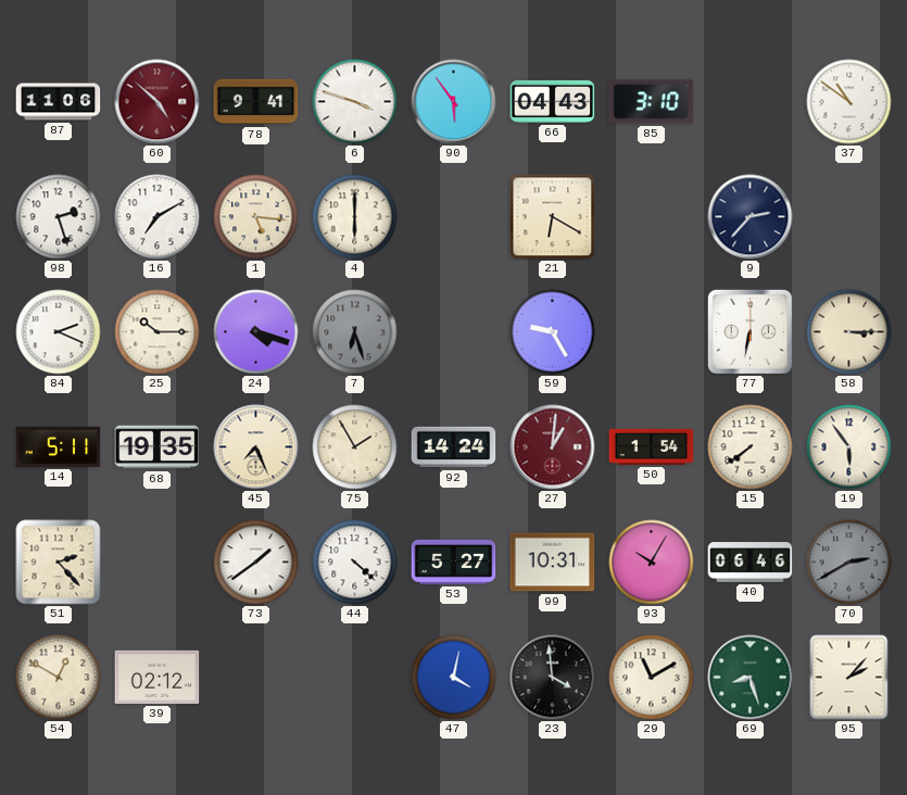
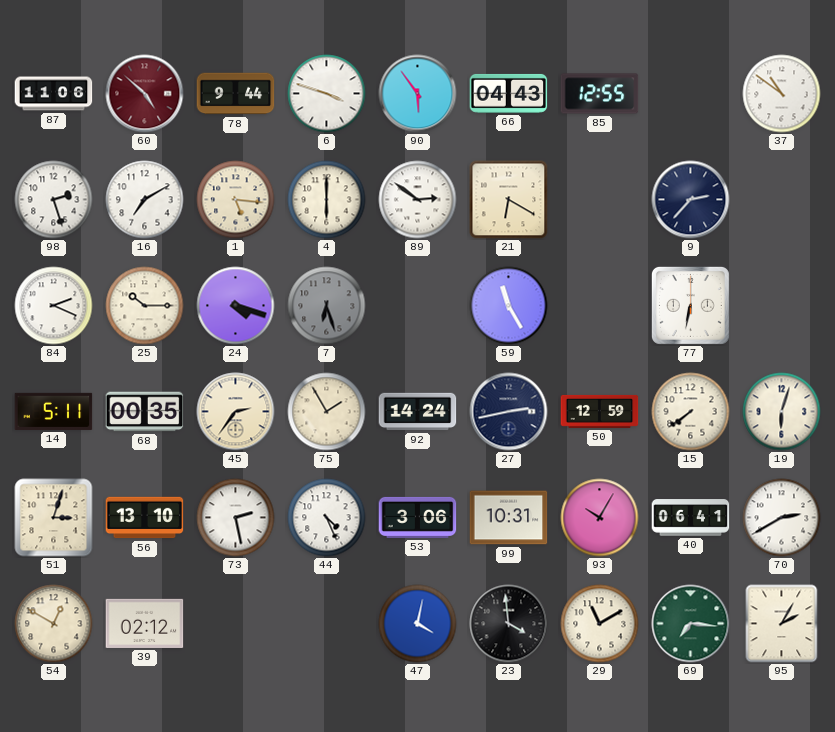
78: 9:41 -> 9:44 (236, 94)
85: 3:10 -> 12:55 (600, 94)
89: none -> 2:51 (418, 200)
59: 9:25 -> 11:25 (509, 306)
58: 3:15 -> none (849, 332)
68: 19:35 -> 00:35 (145, 412)
45: 7:26 -> 2:36 (236, 412)
27: 1:01 -> 2:43 (509, 412)
27 dial: burgundy -> navy (509, 412)
50: 1:54 -> 12:59 (600, 411)
19: 5:54 -> 6:03 (782, 412)
51: 2:23 -> 3:03 (54, 518)
56: none -> 13:10 (145, 518)
73: 1:39 -> 2:28 (236, 518)
44: 4:22 -> 4:26 (327, 518)
53: 5:27 -> 3:06 (418, 517)
40: 06:46 -> 06:41 (691, 518)
70 dial: grey -> white (782, 518)
69: 8:27 -> 7:16 (691, 624)
95: 2:07 -> 2:05 (782, 624)
